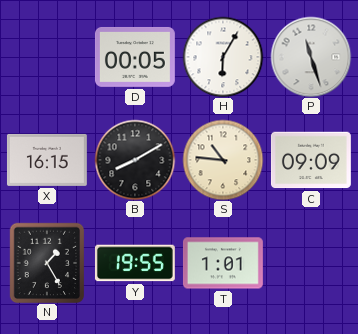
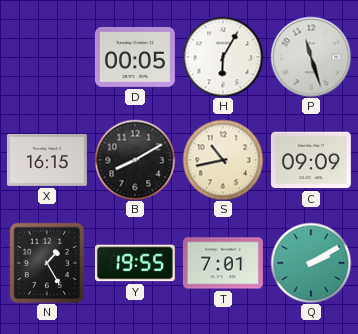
S: 10:46 -> 10:43 (223, 160)
T: 1:01 -> 7:01 (223, 263)
Q: none -> 2:10 (311, 263)
